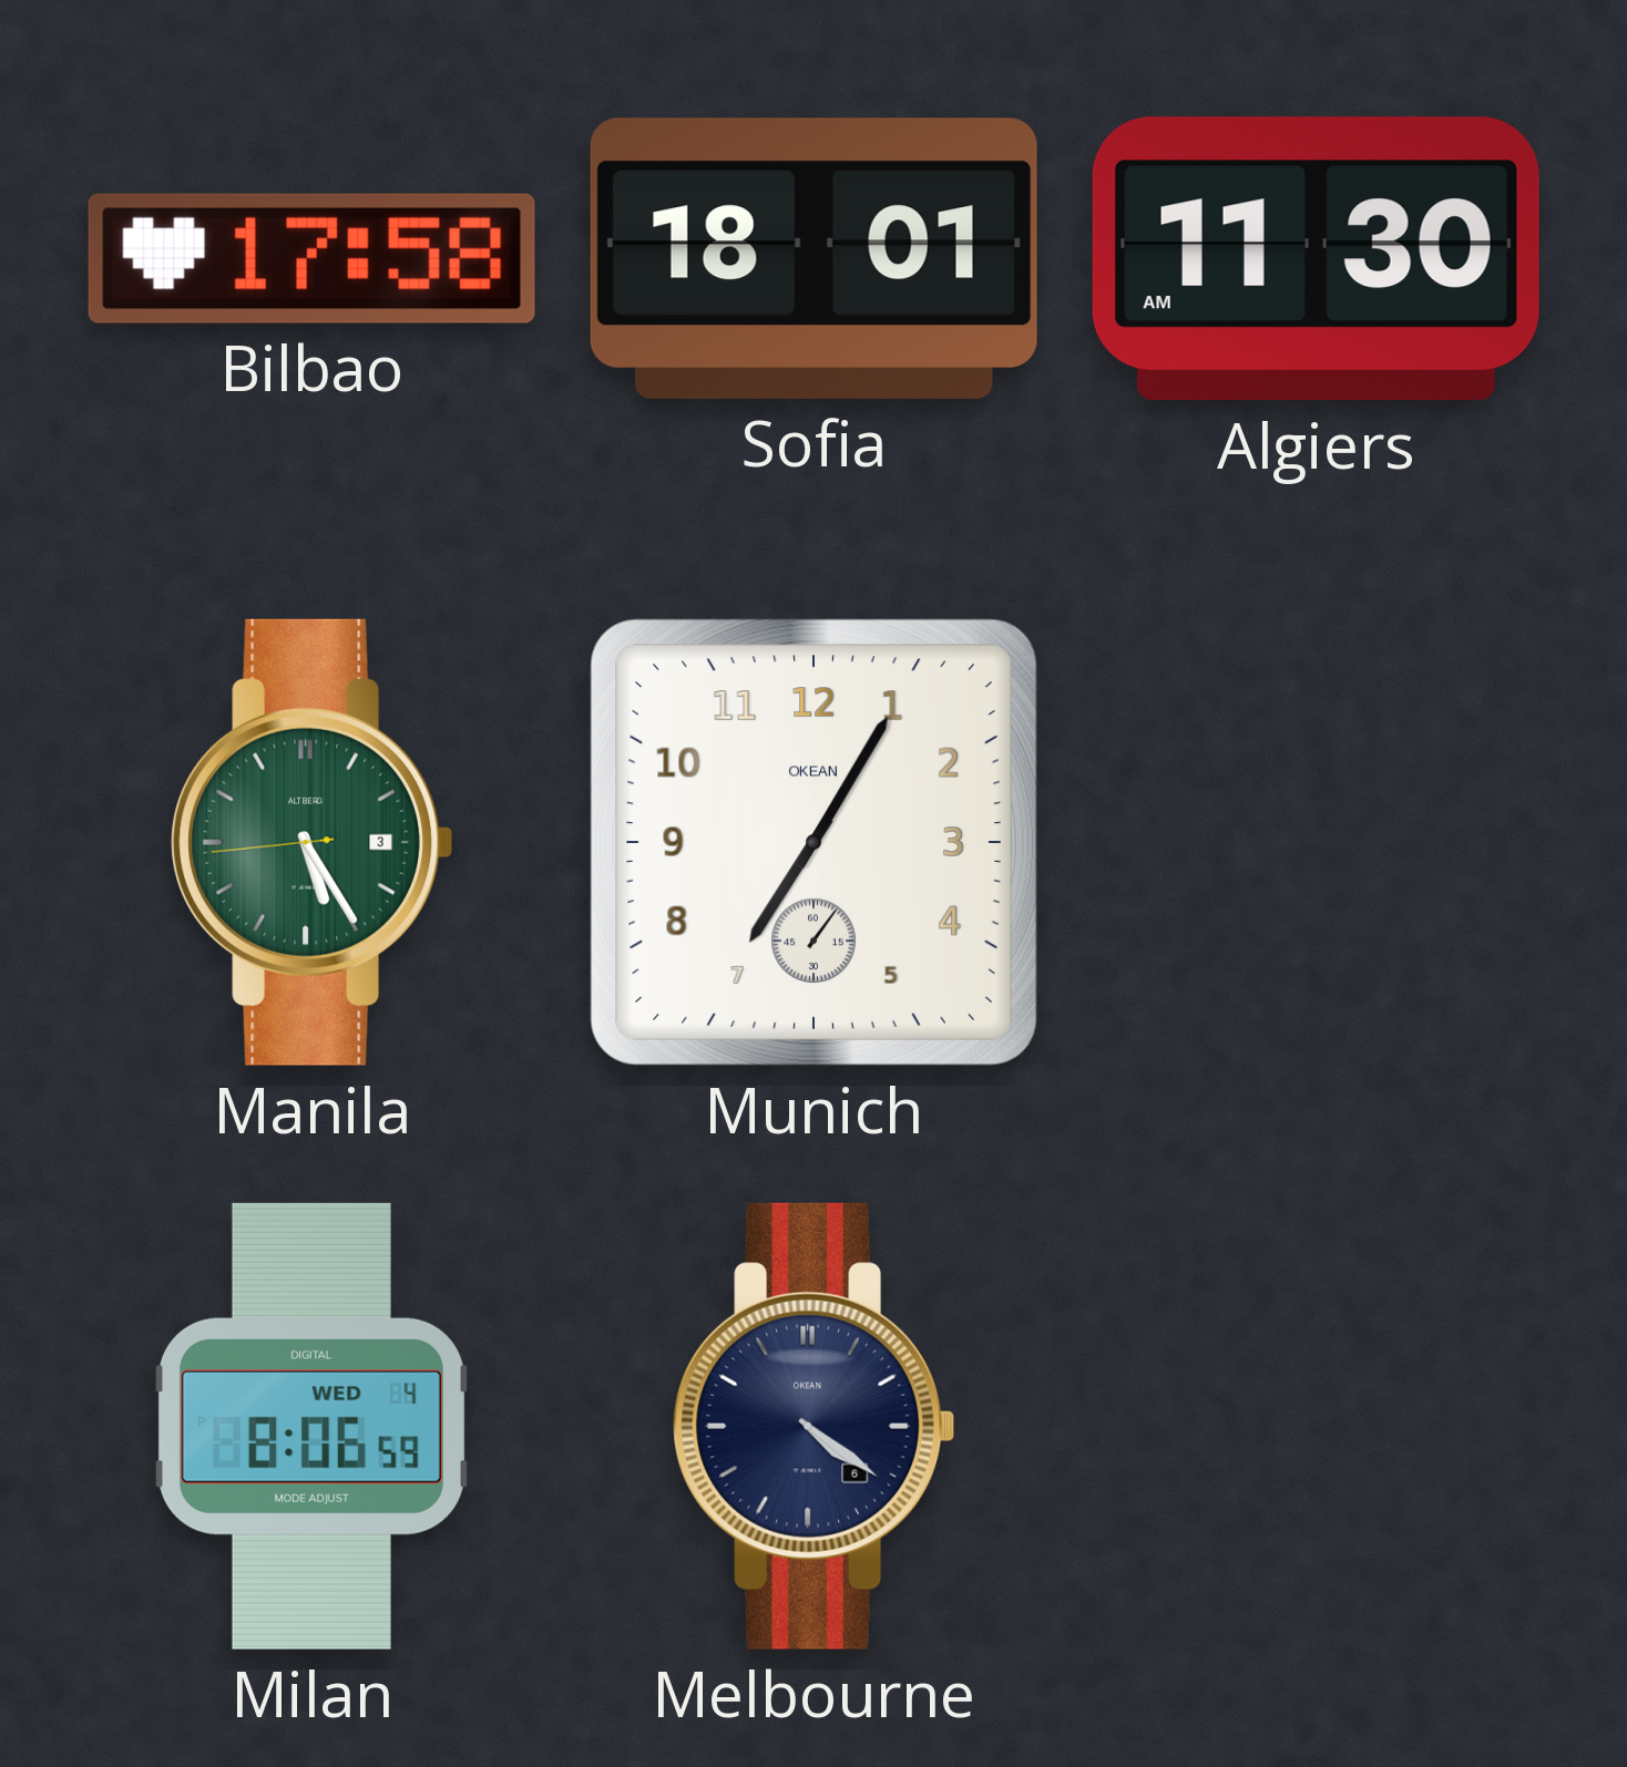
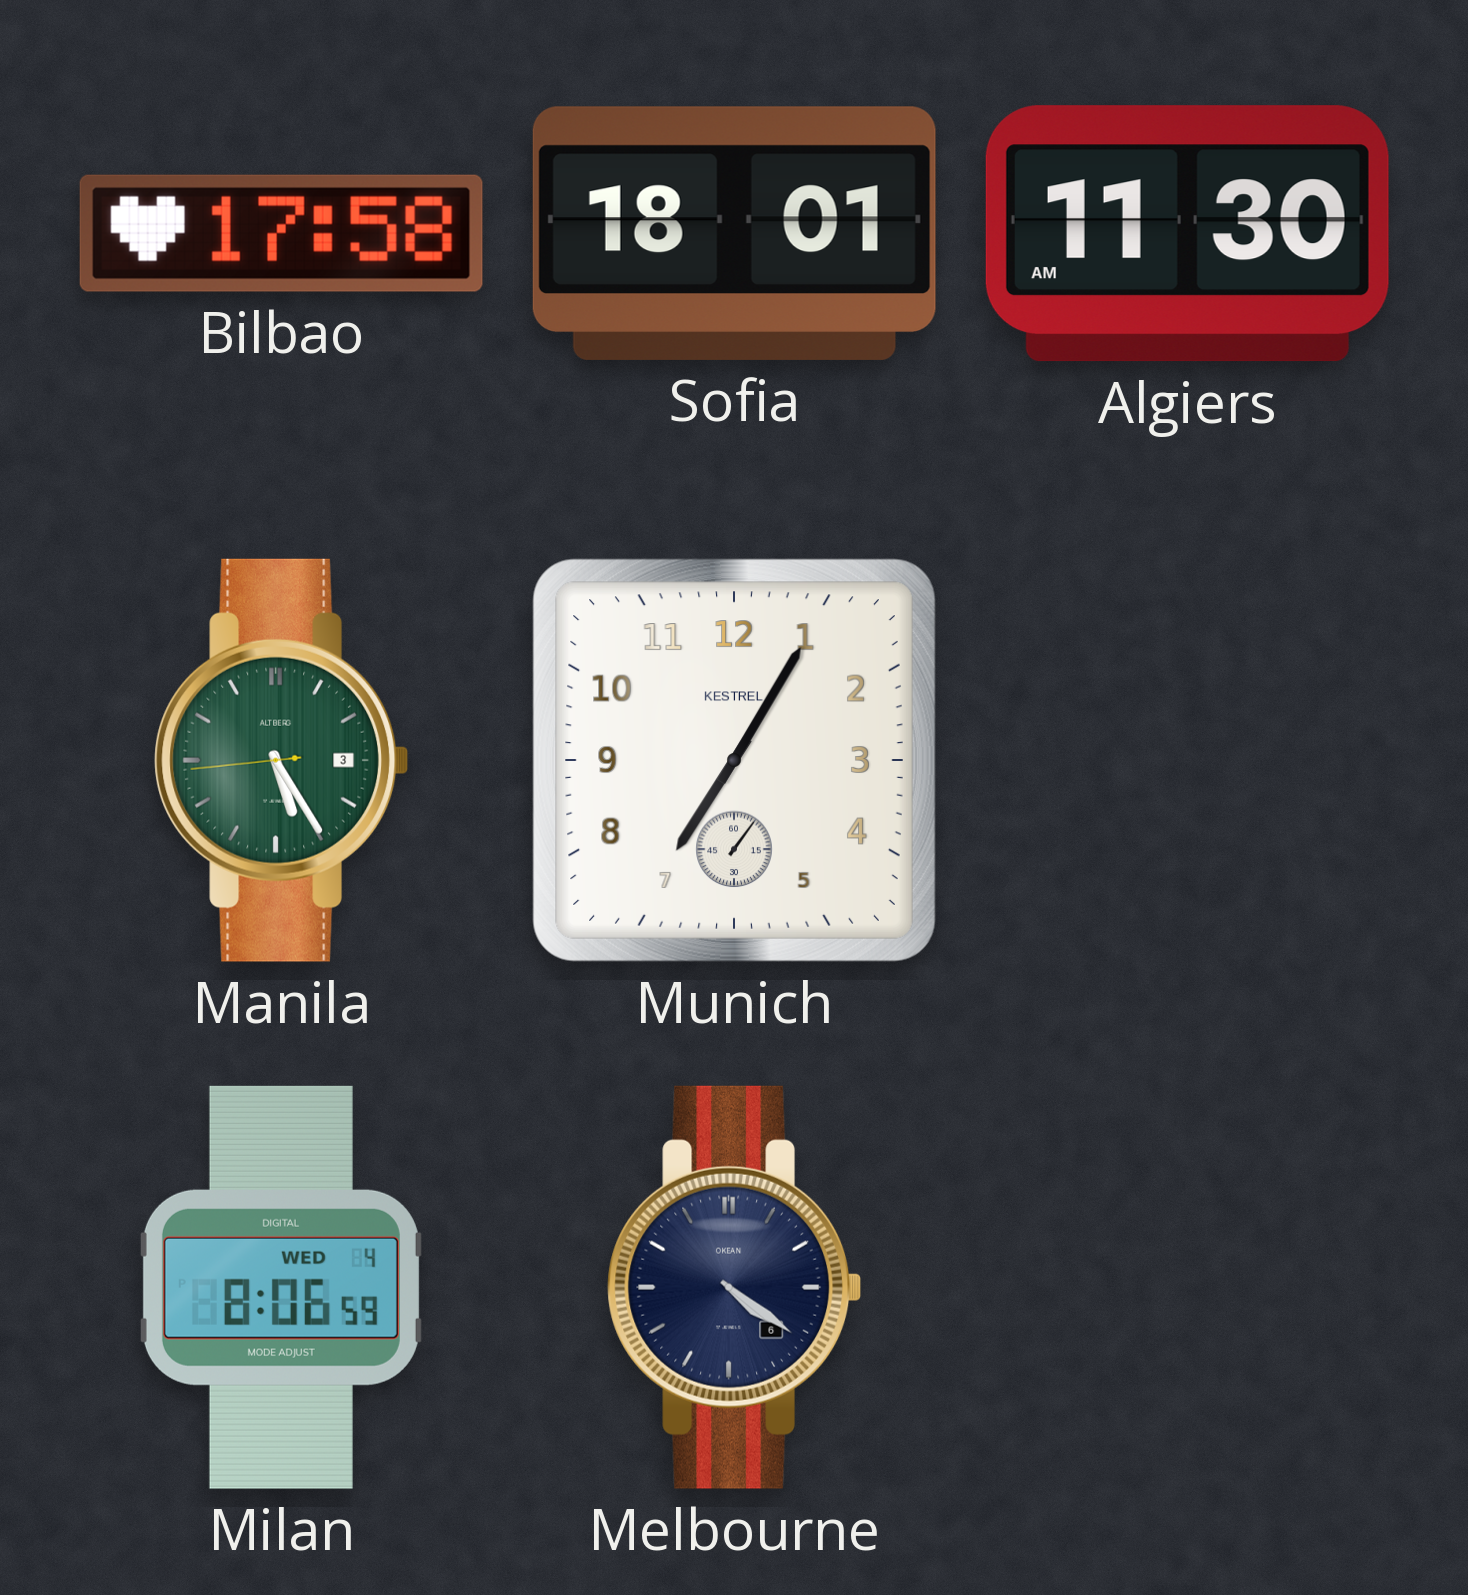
Munich brand: OKEAN -> KESTREL (734, 760)
